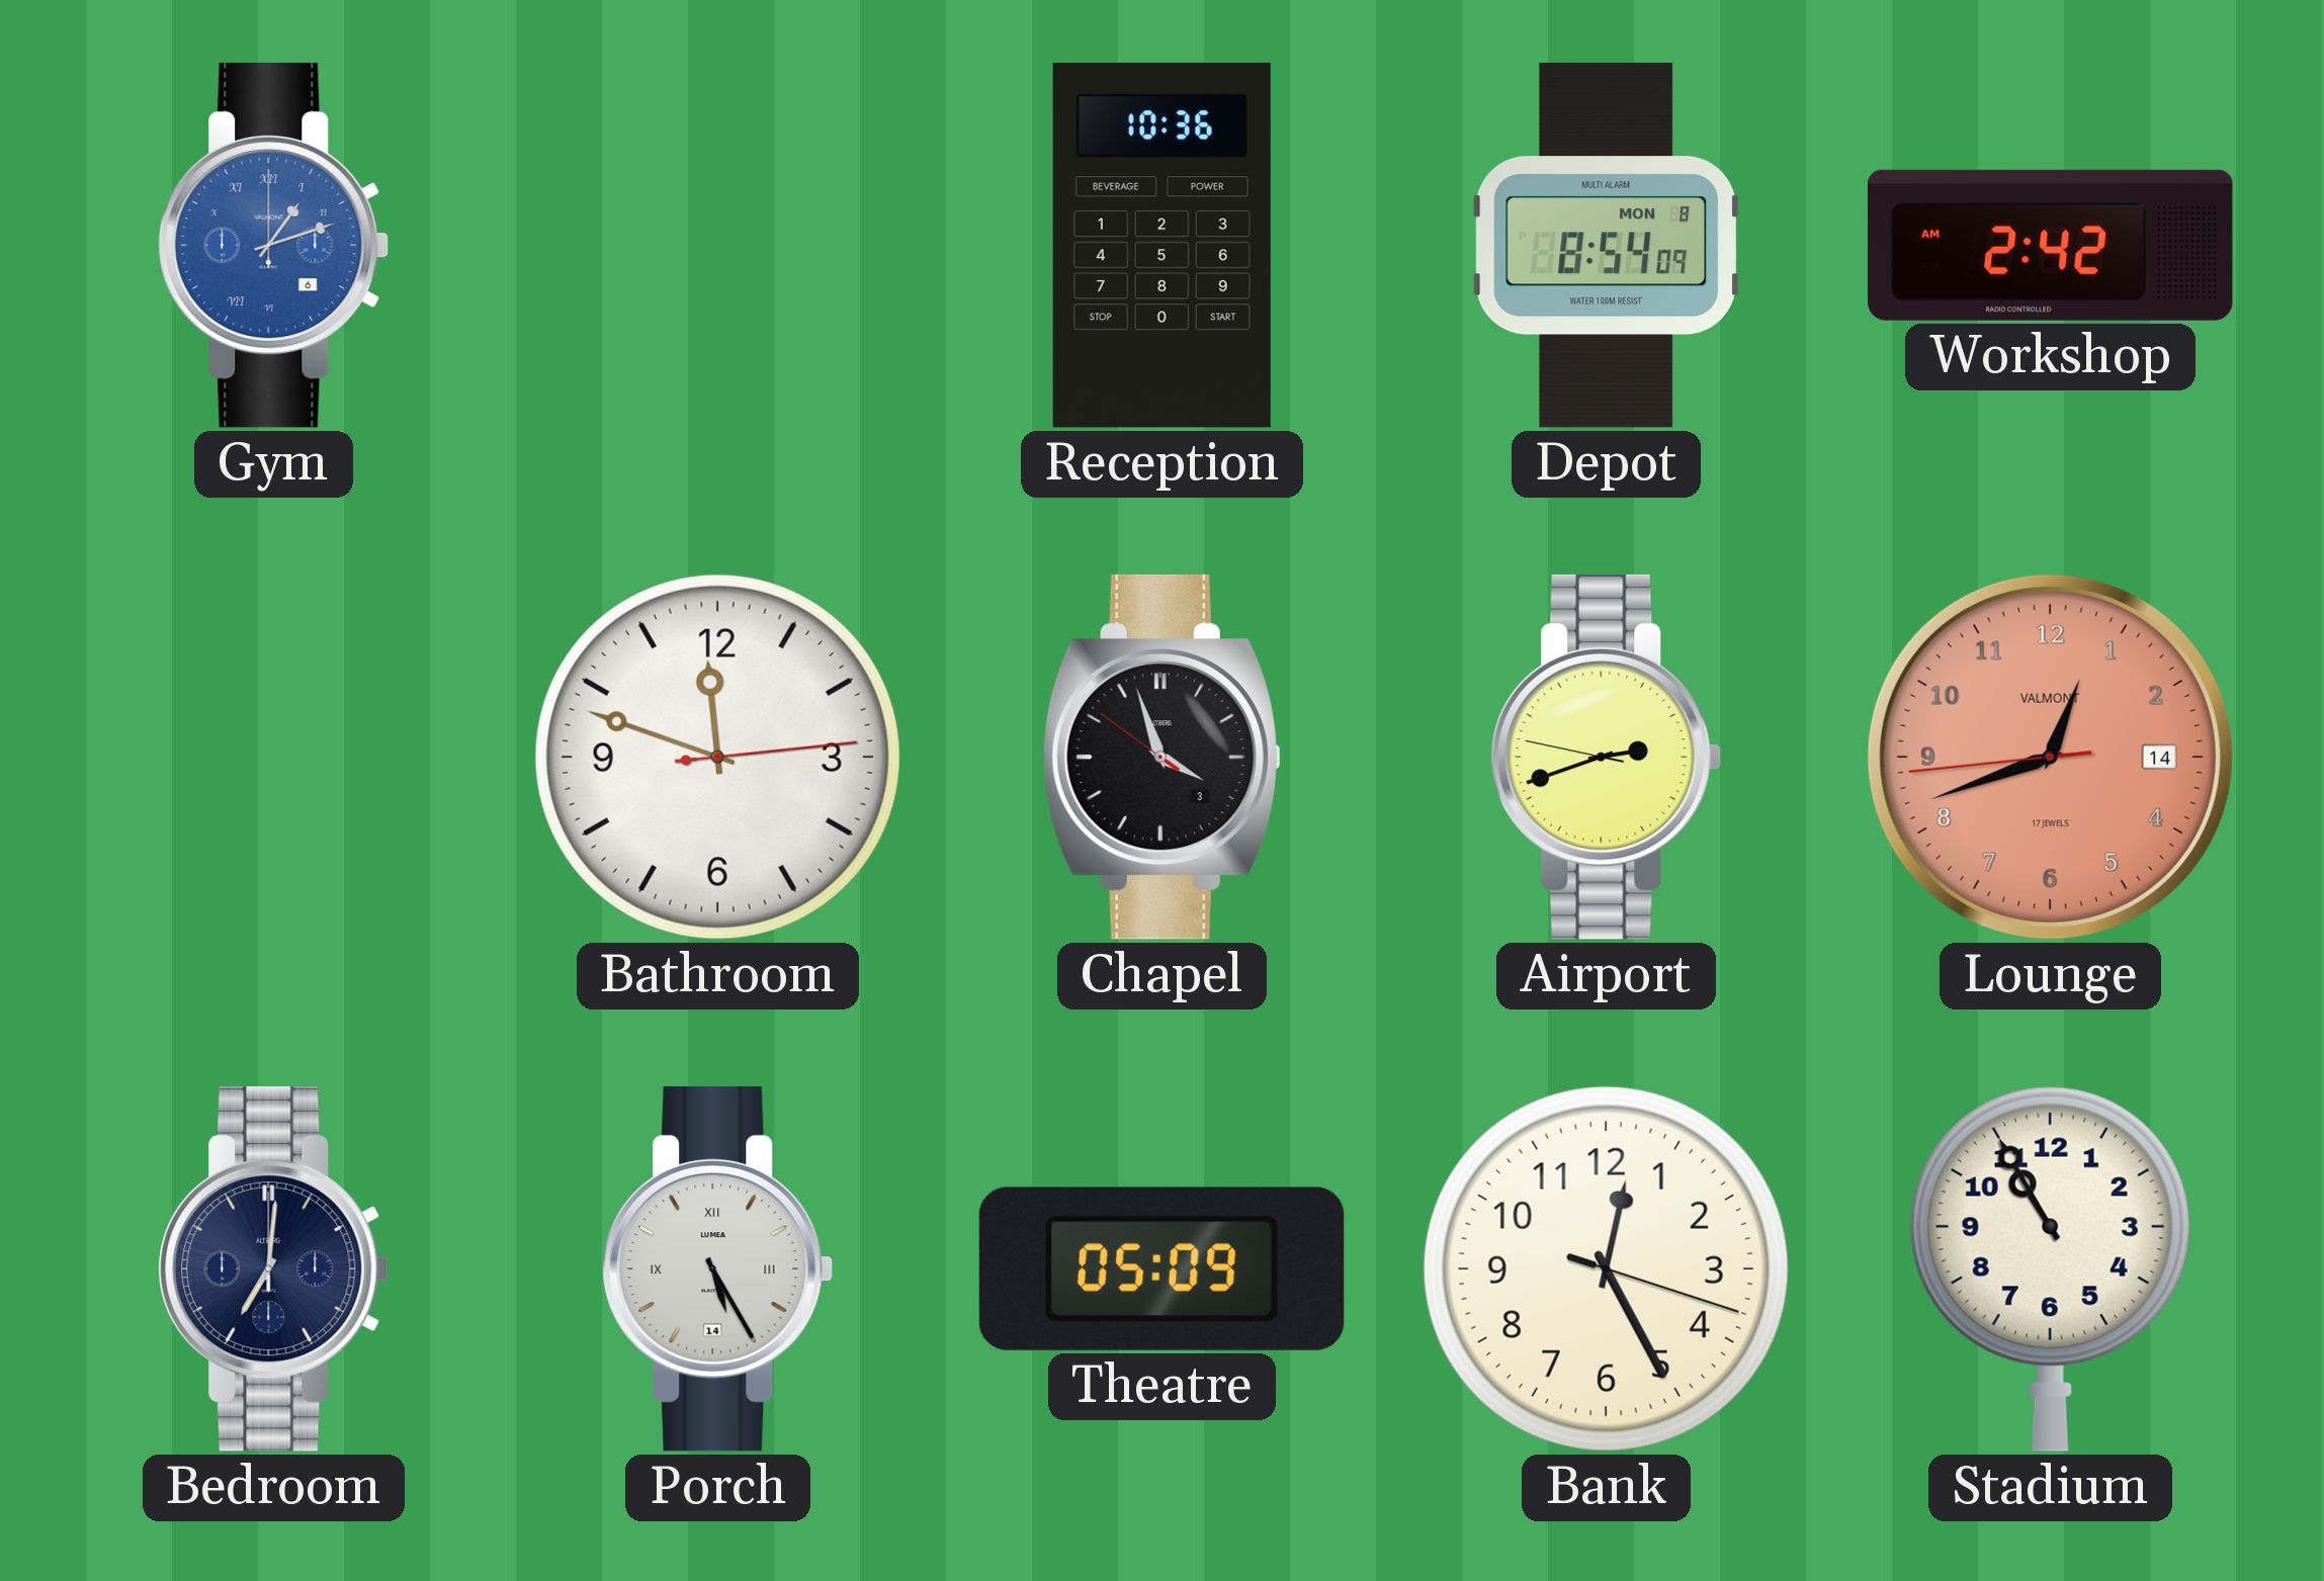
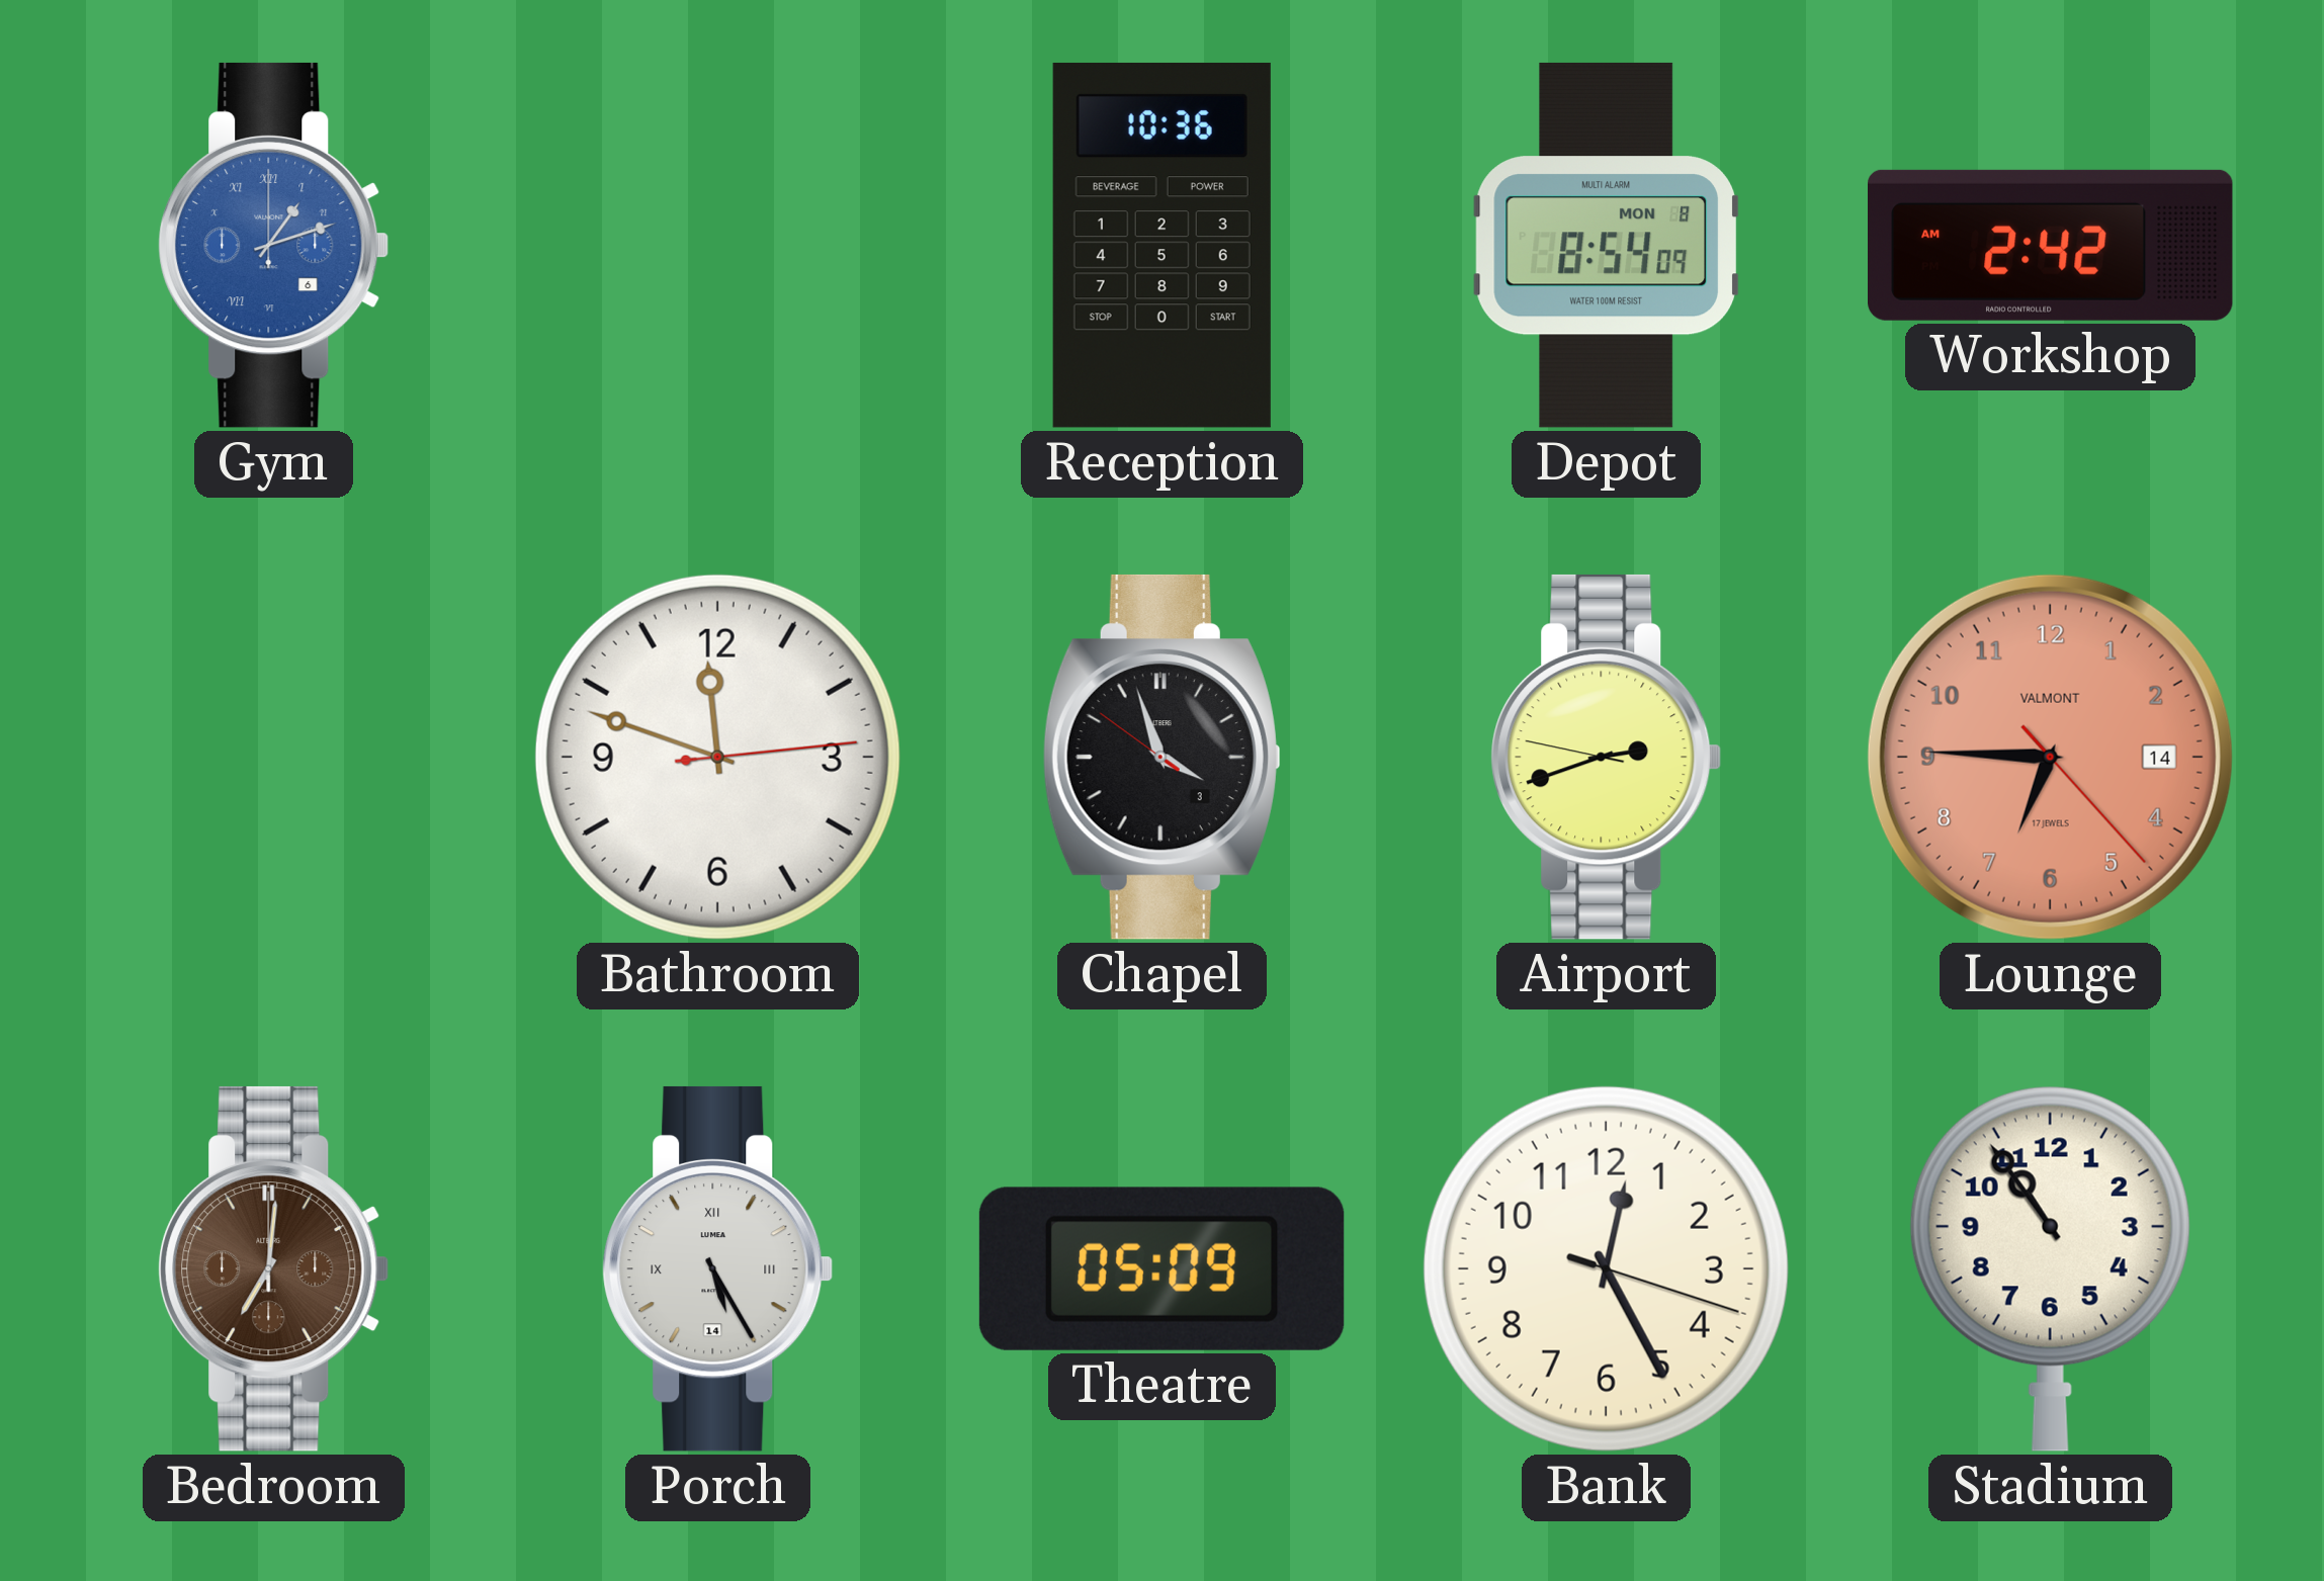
Lounge: 12:41 -> 6:45 (2050, 757)
Bedroom dial: navy -> brown (274, 1268)
Stadium: 10:55 -> 10:54 (2050, 1268)
